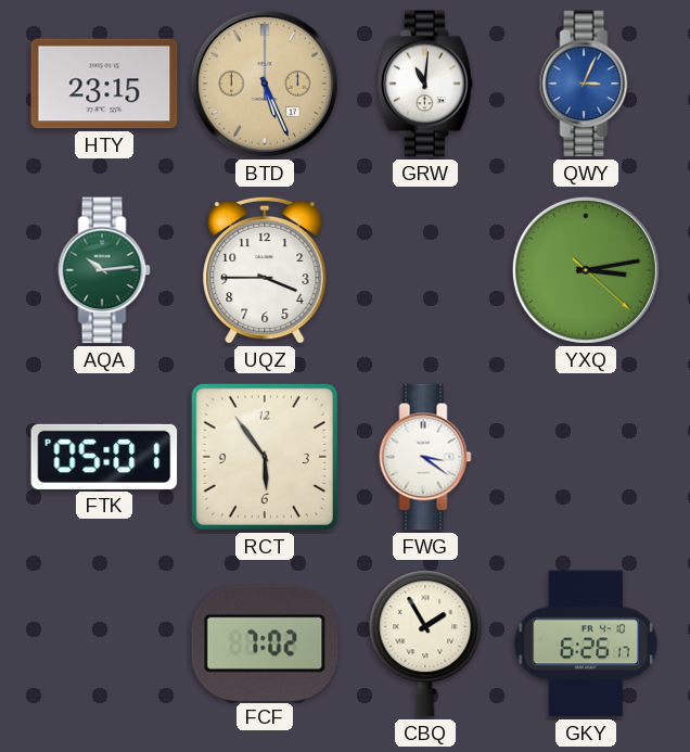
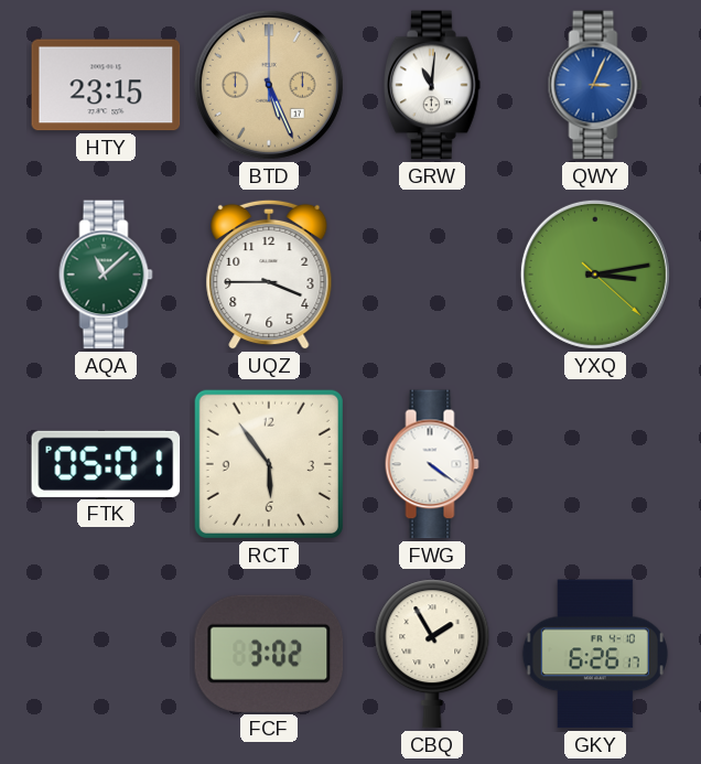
AQA: 10:14 -> 11:08 (106, 275)
FWG: 3:21 -> 4:21 (432, 464)
FCF: 7:02 -> 3:02 (269, 654)
